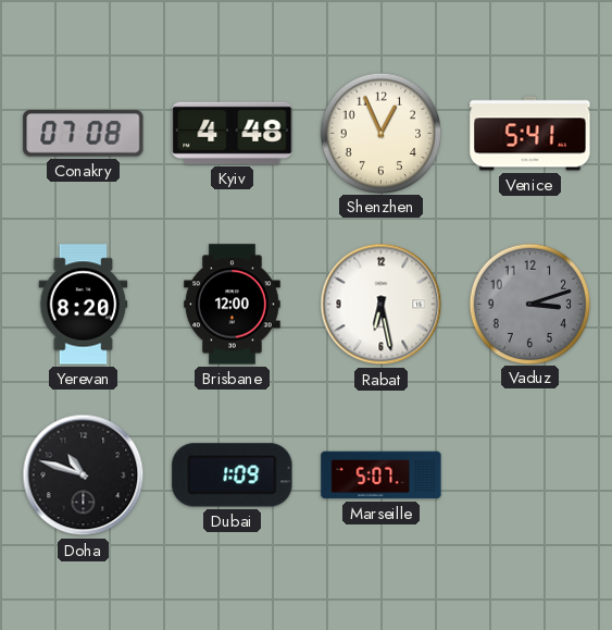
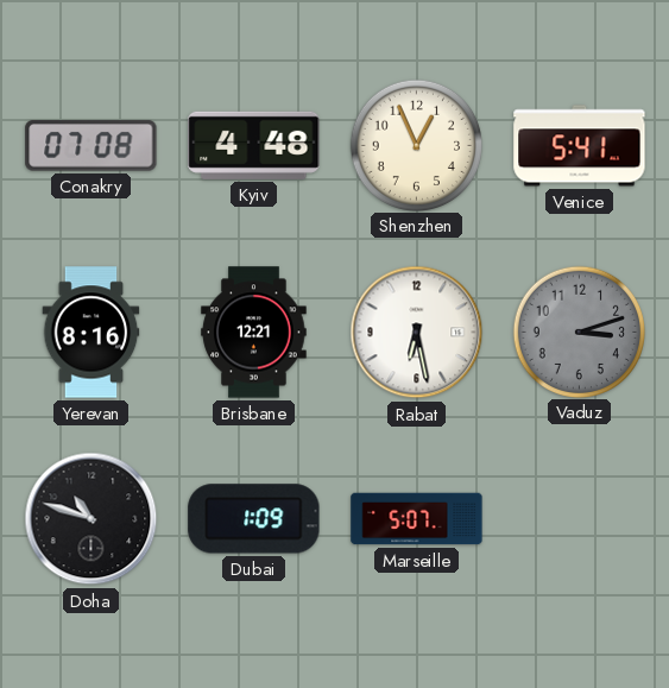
Yerevan: 8:20 -> 8:16 (91, 333)
Brisbane: 12:00 -> 12:21 (254, 333)
